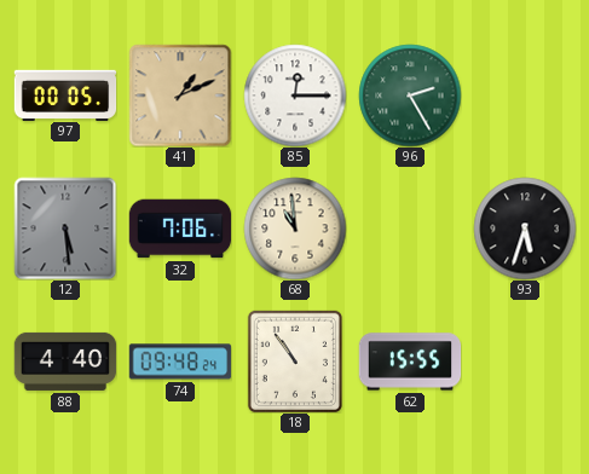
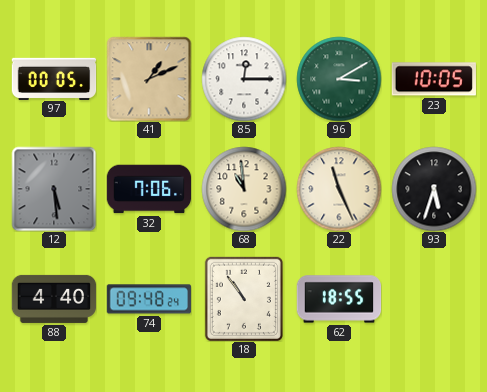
96: 2:25 -> 3:10 (339, 79)
23: none -> 10:05 (433, 79)
22: none -> 11:26 (339, 189)
62: 15:55 -> 18:55 (339, 299)
